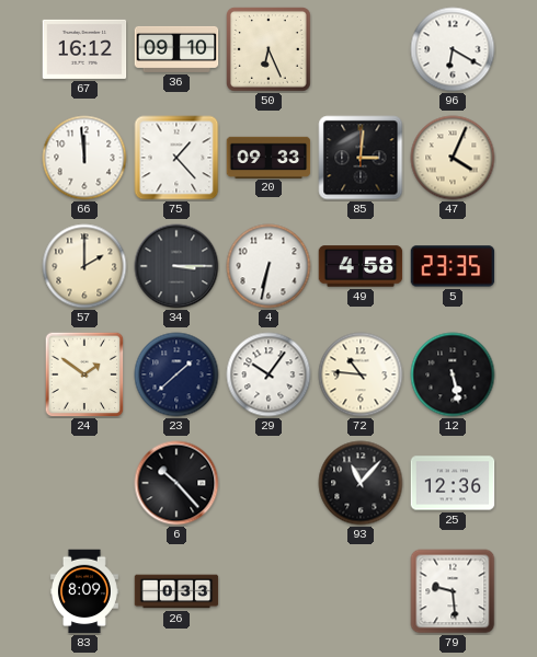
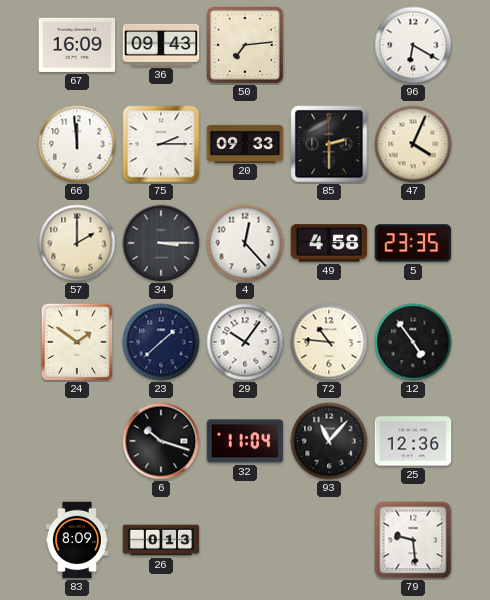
67: 16:12 -> 16:09 (77, 45)
36: 09:10 -> 09:43 (161, 45)
50: 6:26 -> 7:14 (246, 46)
75: 1:23 -> 2:15 (161, 144)
85: 3:01 -> 2:30 (329, 144)
4: 6:32 -> 12:23 (245, 243)
12: 5:28 -> 4:54 (413, 342)
6: 10:23 -> 10:18 (161, 441)
32: none -> 11:04 (245, 441)
26: 0:33 -> 0:13 (161, 540)
